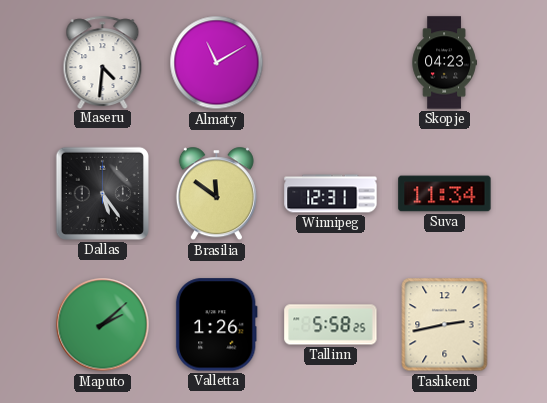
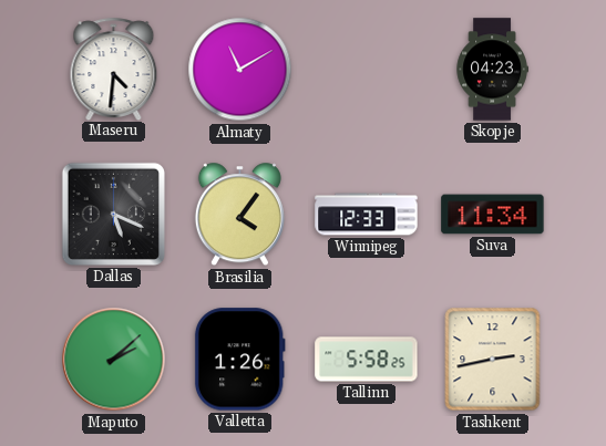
Dallas: 5:24 -> 5:19 (113, 214)
Brasilia: 11:51 -> 4:06 (239, 215)
Winnipeg: 12:31 -> 12:33 (367, 215)
